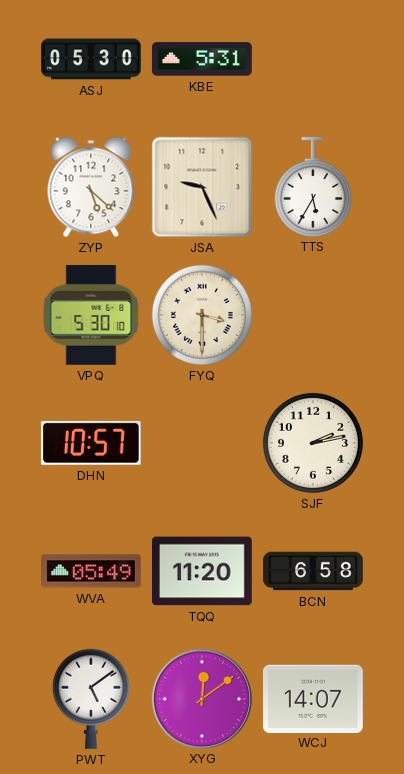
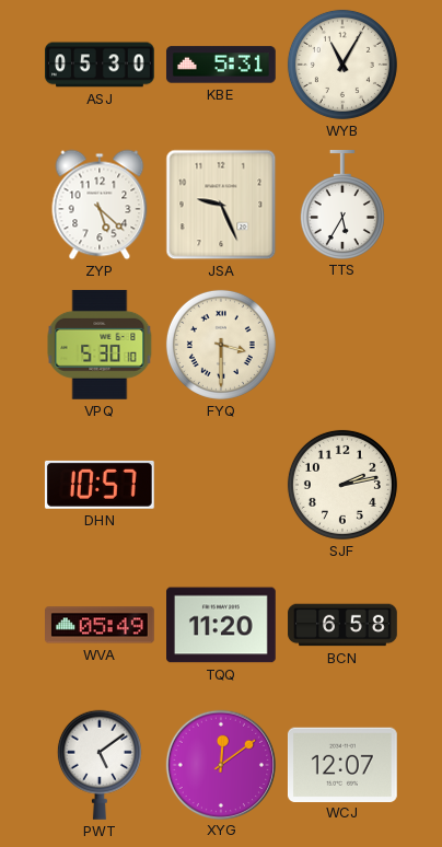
WYB: none -> 11:05 (342, 65)
WCJ: 14:07 -> 12:07 (342, 764)
